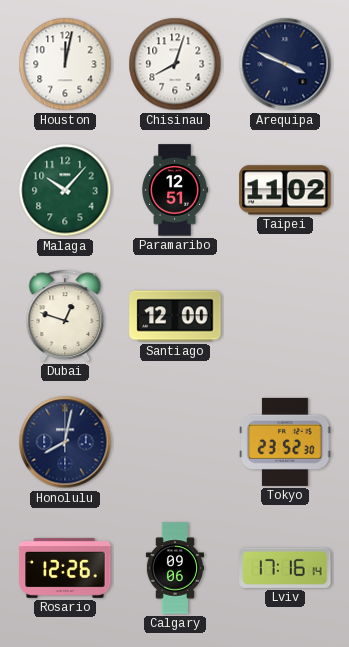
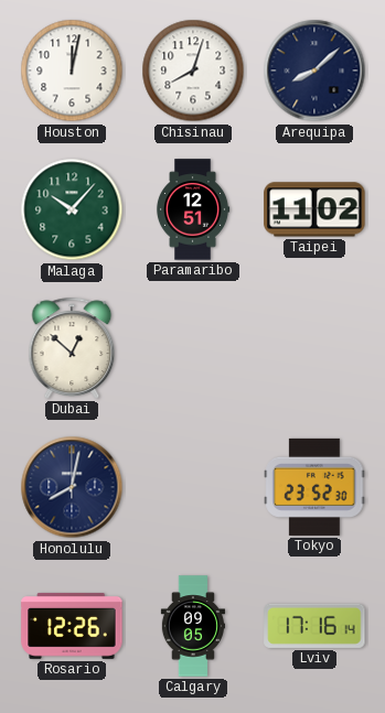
Arequipa: 3:49 -> 8:08 (314, 71)
Dubai: 12:48 -> 12:52 (72, 348)
Santiago: 12:00 -> none (175, 316)
Calgary: 09:06 -> 09:05 (193, 626)
